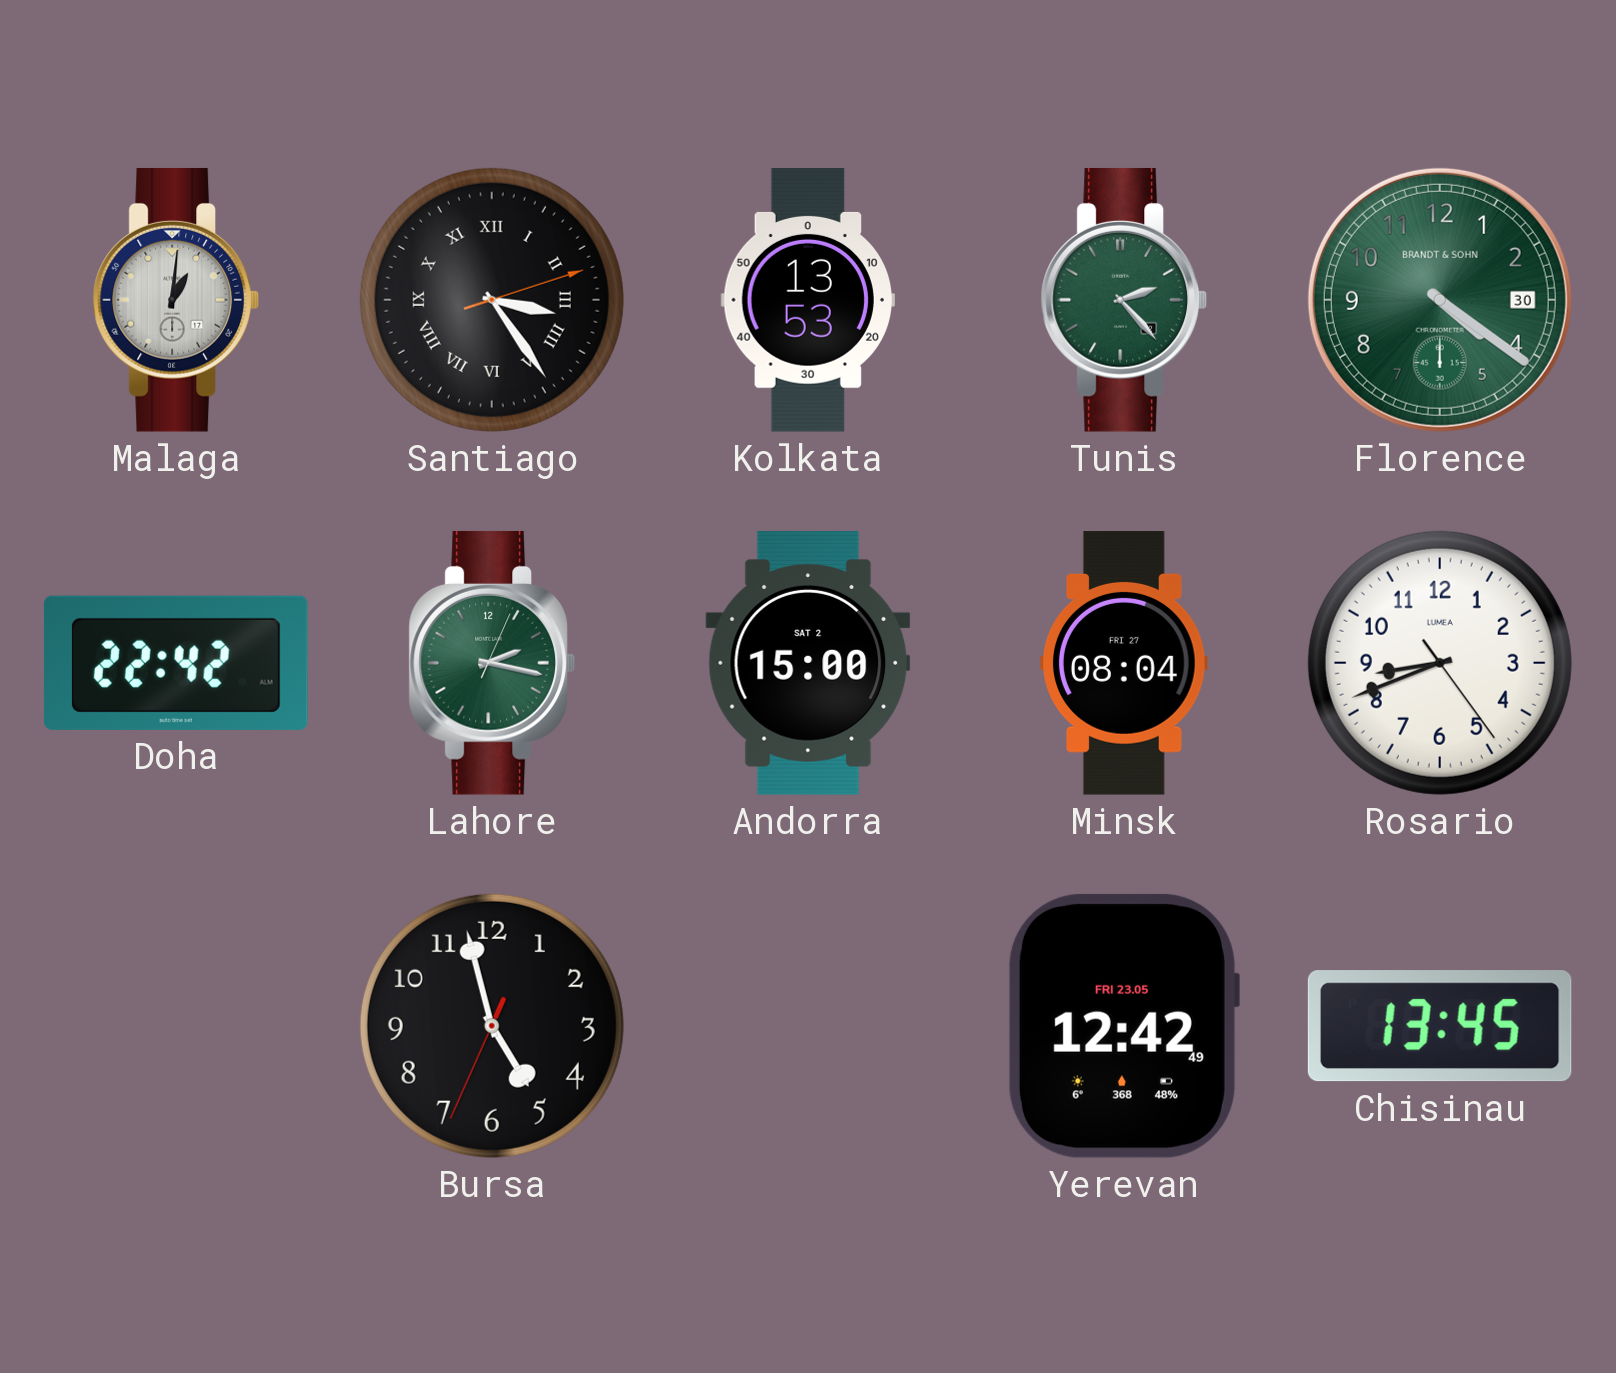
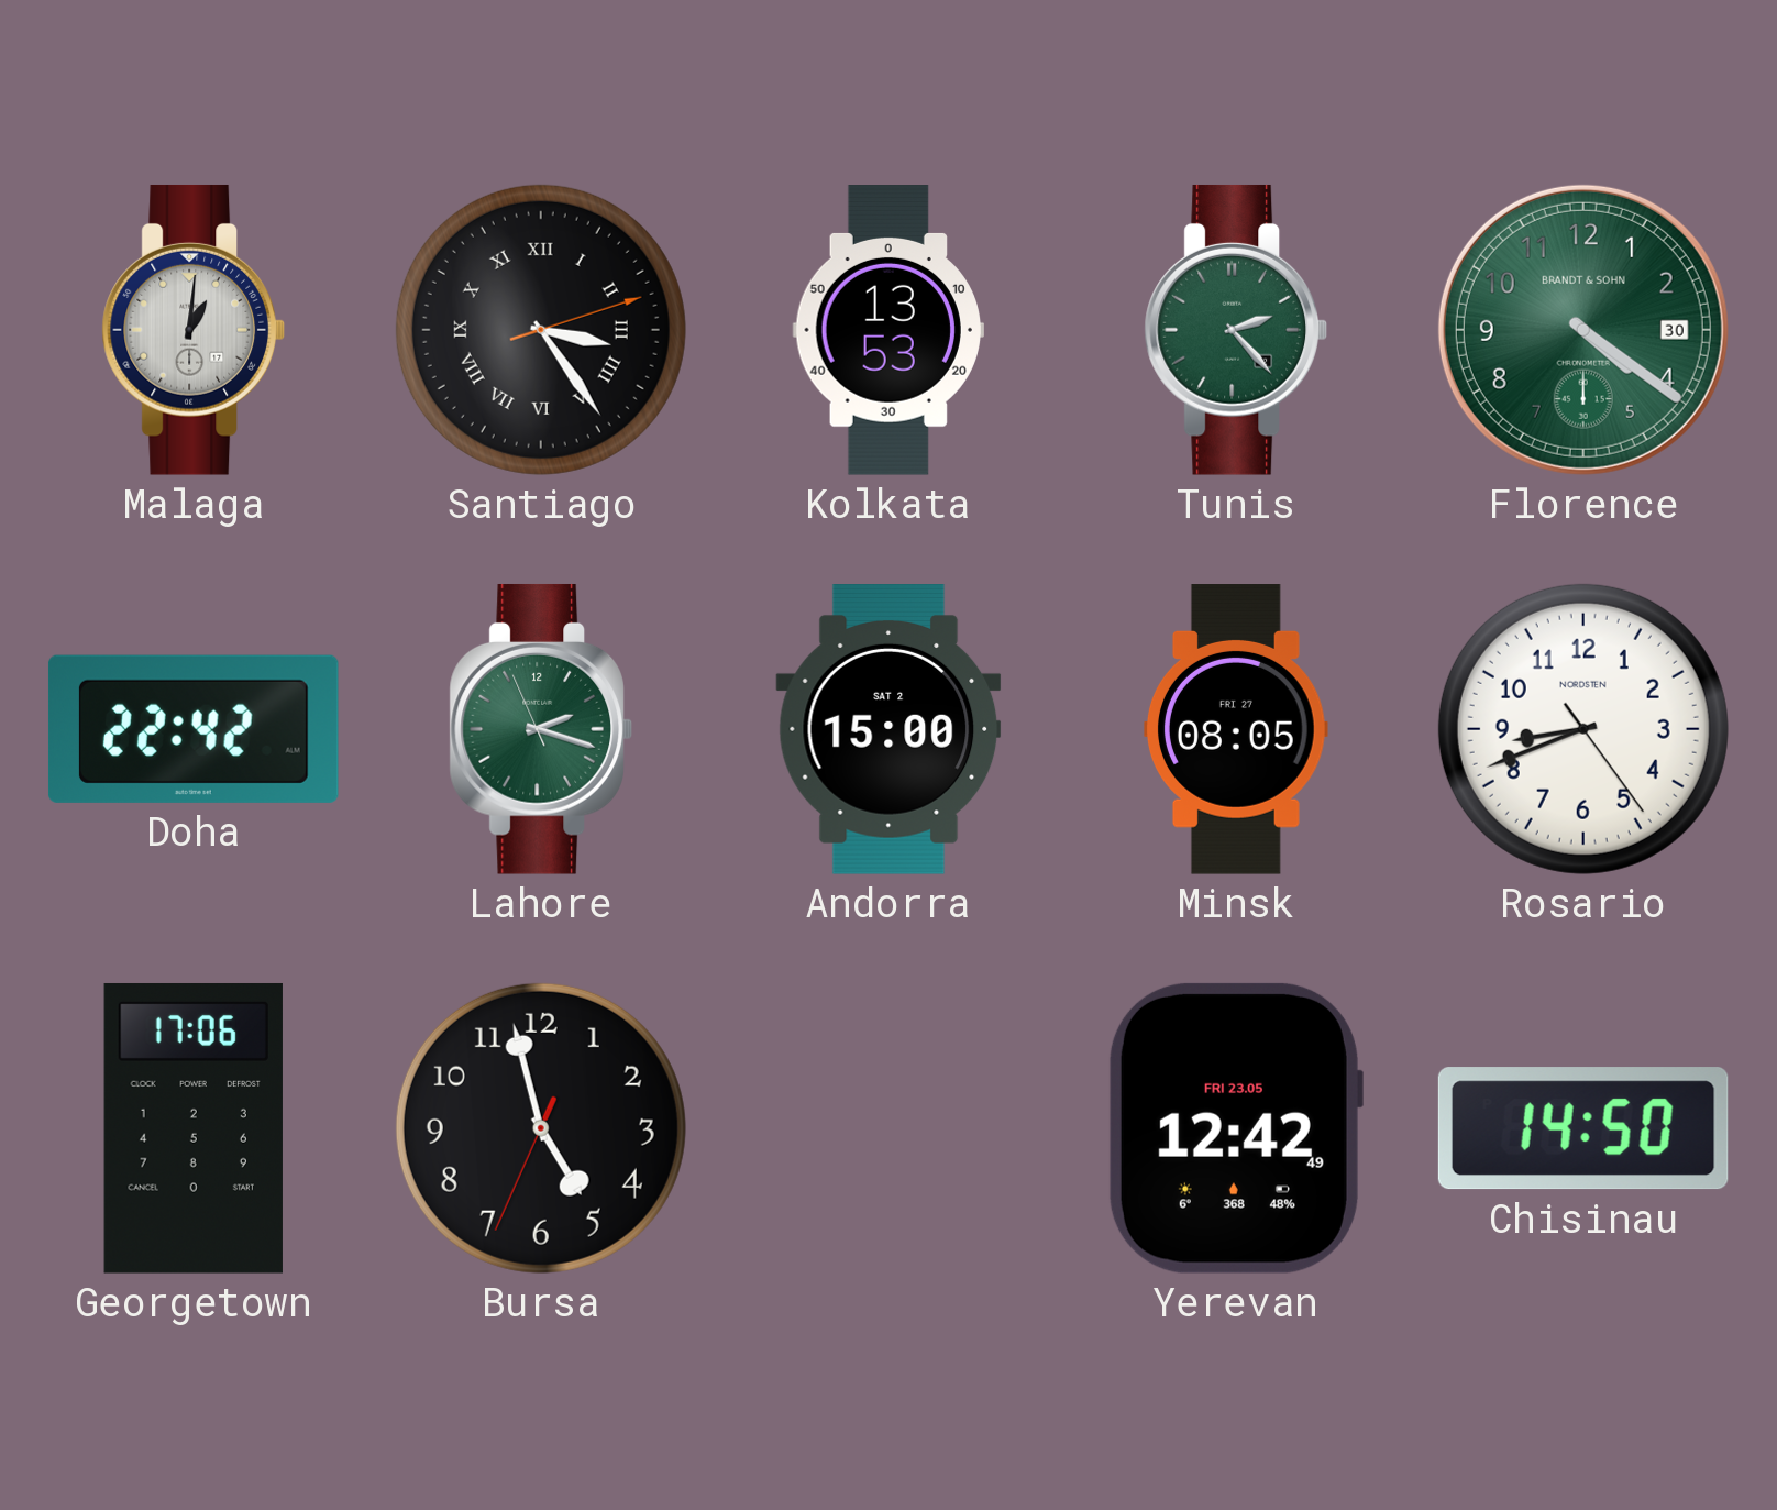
Lahore: 2:17:04 -> 2:17:56 (541, 729)
Minsk: 08:04 -> 08:05 (1237, 729)
Rosario brand: LUMEA -> NORDSTEN (1583, 729)
Georgetown: none -> 17:06 (194, 1128)
Chisinau: 13:45 -> 14:50 (1583, 1128)
